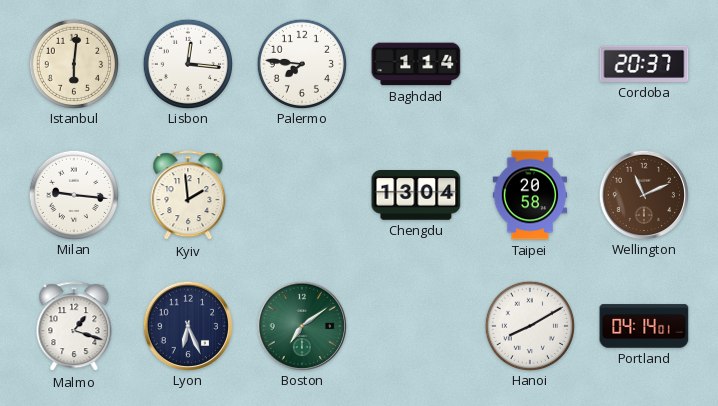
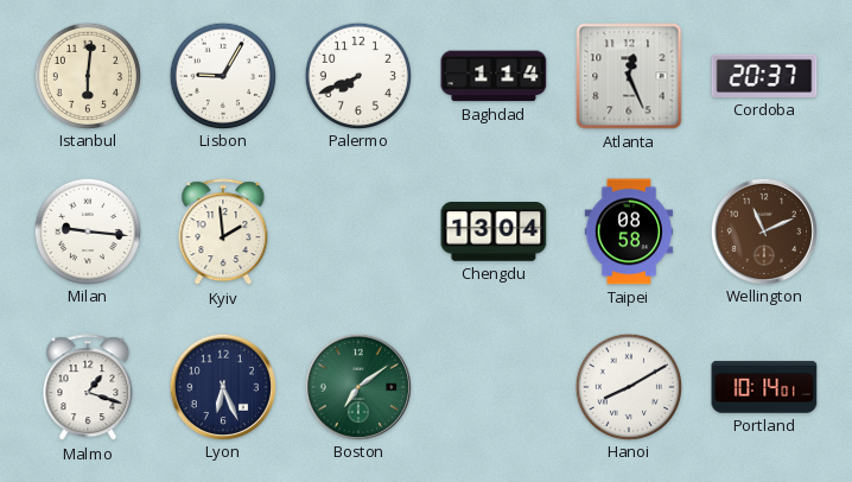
Lisbon: 12:16 -> 9:05 (222, 75)
Palermo: 7:46 -> 7:41 (357, 75)
Atlanta: none -> 12:26 (629, 76)
Taipei: 20:58 -> 08:58 (629, 232)
Portland: 04:14 -> 10:14 (764, 387)
